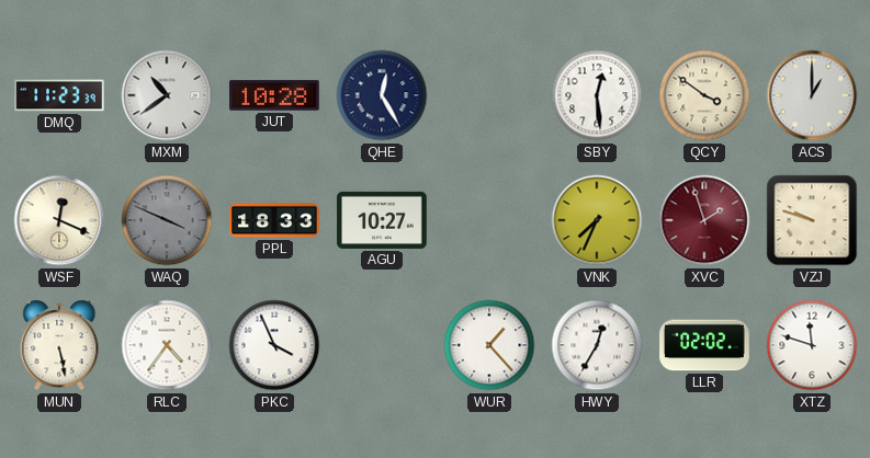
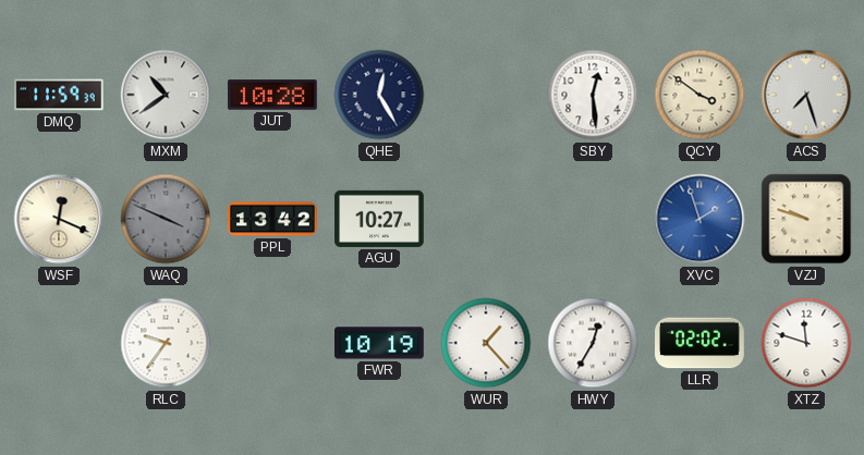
DMQ: 11:23 -> 11:59 (60, 95)
ACS: 1:00 -> 7:27 (806, 95)
PPL: 18:33 -> 13:42 (272, 219)
VNK: 7:34 -> none (597, 220)
XVC dial: burgundy -> blue (699, 219)
MUN: 5:28 -> none (59, 345)
RLC: 4:36 -> 9:36 (166, 343)
PKC: 3:56 -> none (274, 345)
FWR: none -> 10:19 (380, 343)
